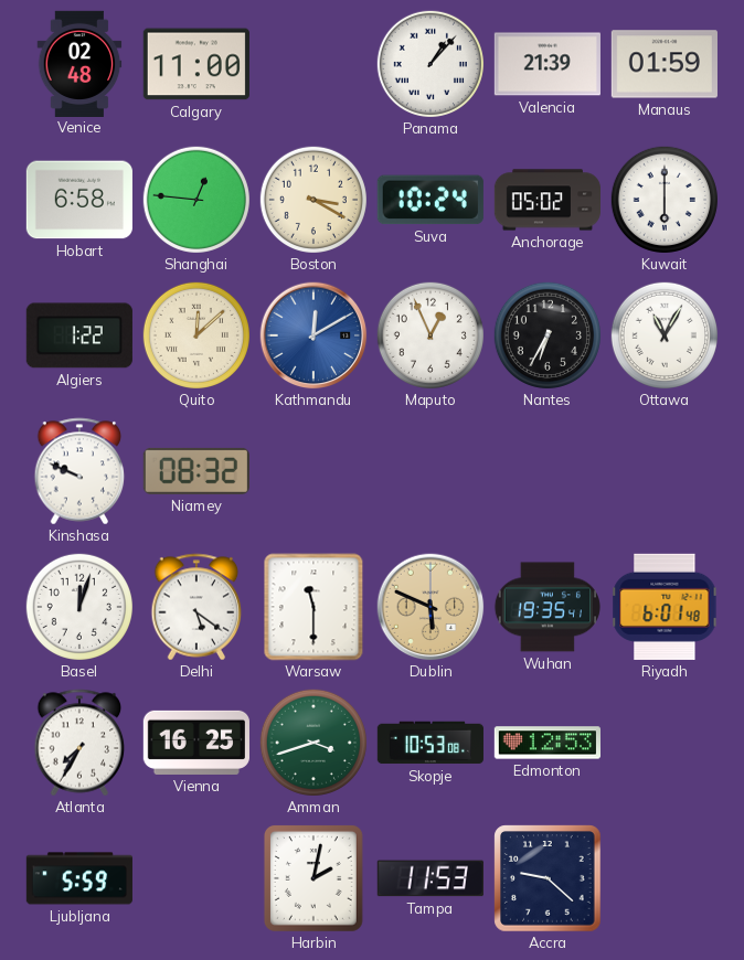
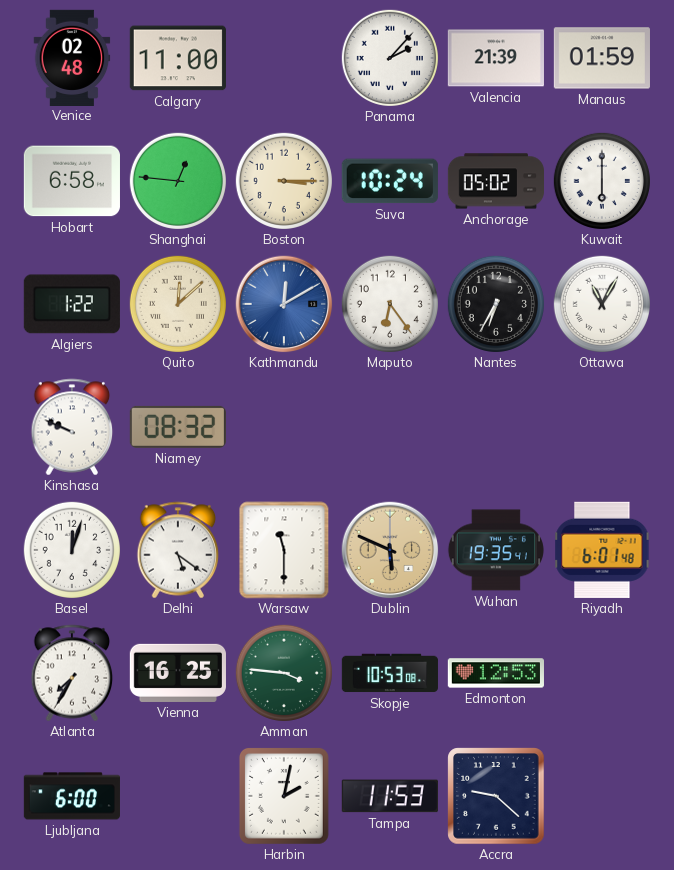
Panama: 1:07 -> 2:07 (390, 58)
Boston: 3:20 -> 3:15 (284, 181)
Maputo: 12:56 -> 6:24 (390, 304)
Amman: 3:42 -> 3:46 (284, 673)
Ljubljana: 5:59 -> 6:00 (72, 796)
